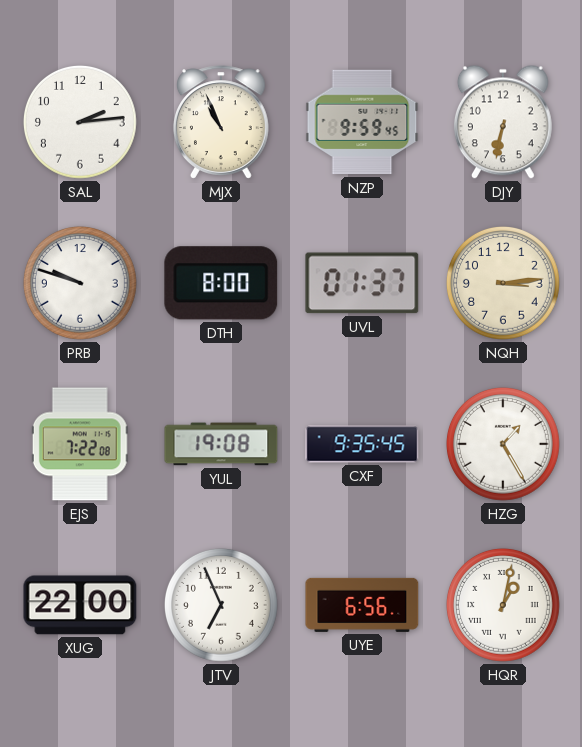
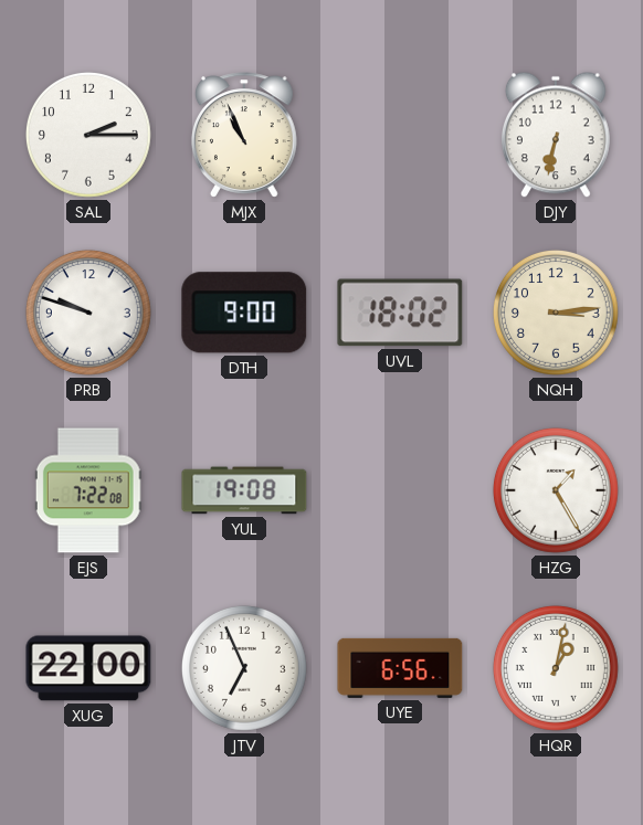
SAL: 2:14 -> 2:15 (88, 135)
NZP: 9:59 -> none (362, 122)
DTH: 8:00 -> 9:00 (244, 313)
UVL: 01:37 -> 18:02 (400, 313)
CXF: 9:35 -> none (362, 444)
